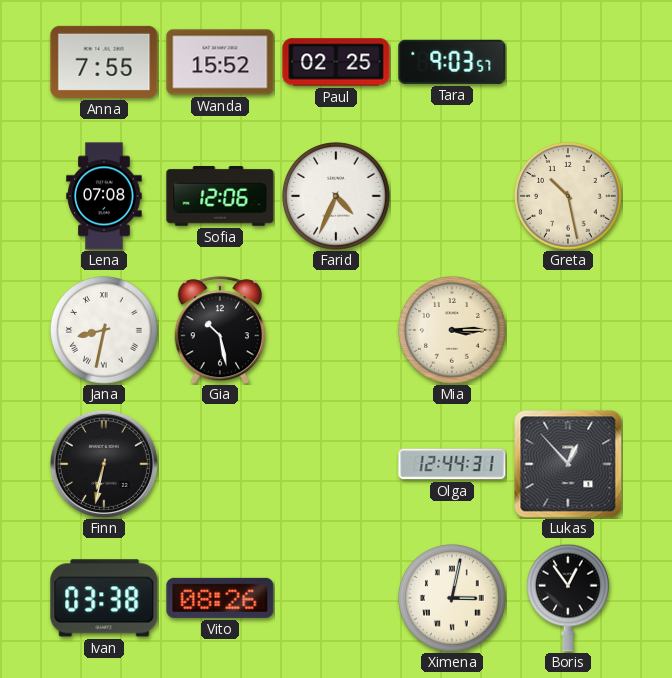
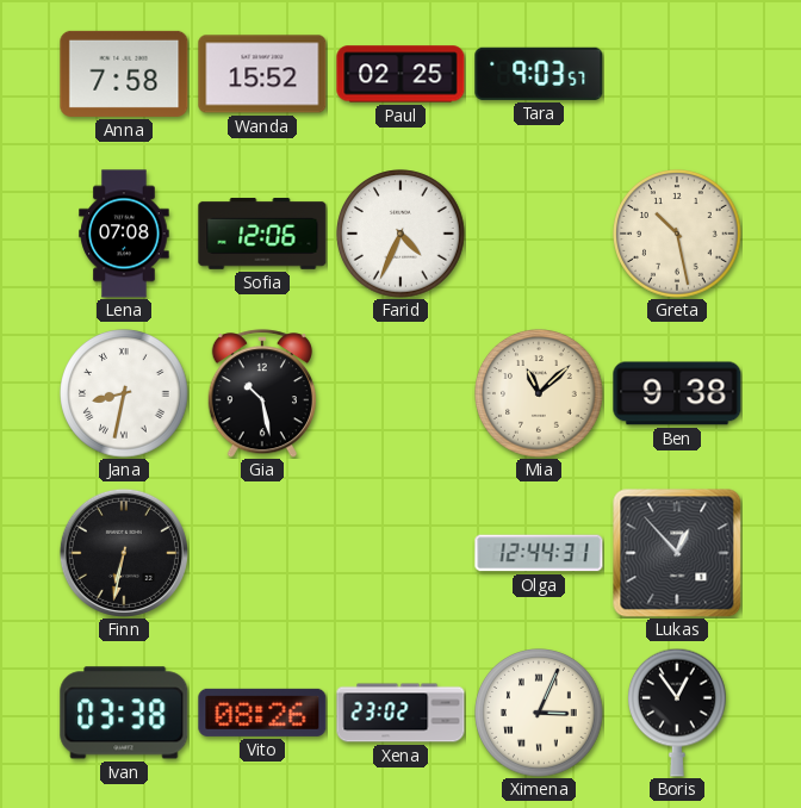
Anna: 7:55 -> 7:58 (124, 74)
Mia: 3:15 -> 11:08 (539, 393)
Ben: none -> 9:38 (677, 393)
Xena: none -> 23:02 (401, 713)
Ximena: 3:02 -> 3:04 (539, 713)
